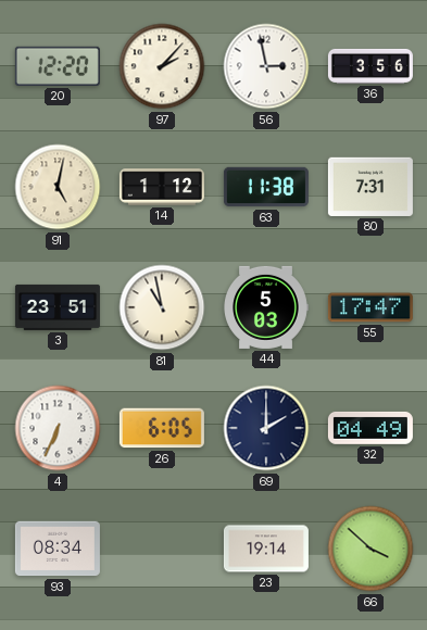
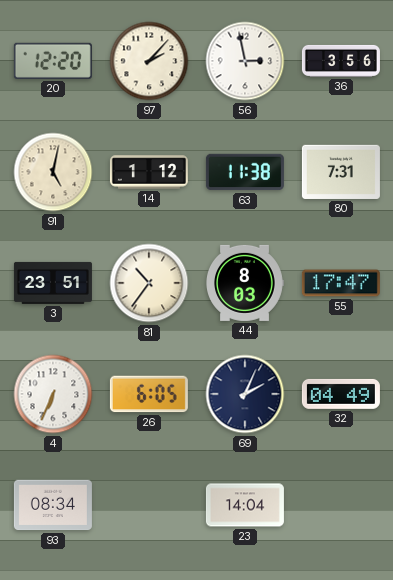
81: 10:58 -> 10:36 (149, 283)
44: 5:03 -> 8:03 (245, 283)
69: 2:00 -> 2:04 (245, 394)
23: 19:14 -> 14:04 (245, 505)
66: 3:52 -> none (371, 549)
